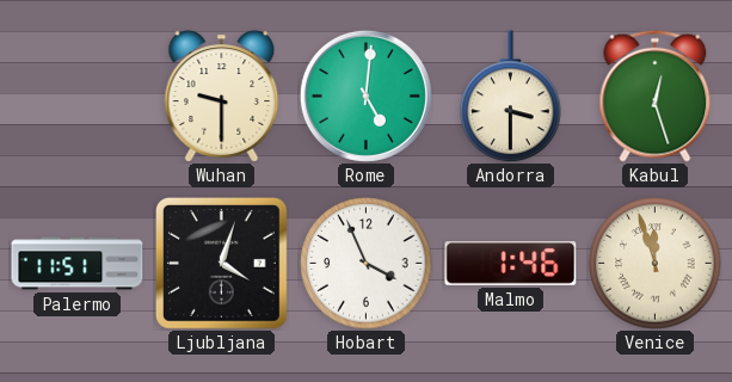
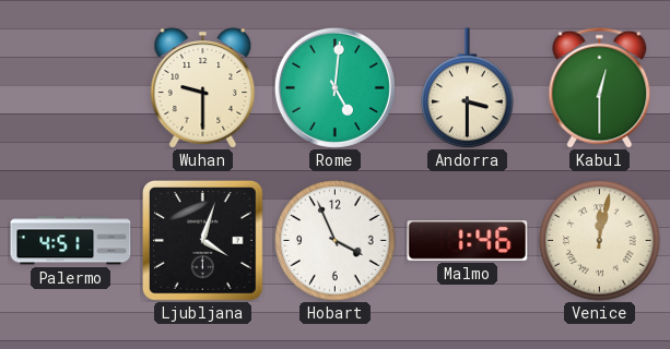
Kabul: 12:27 -> 12:30 (600, 87)
Palermo: 11:51 -> 4:51 (71, 241)
Venice: 11:57 -> 12:02 (600, 241)
